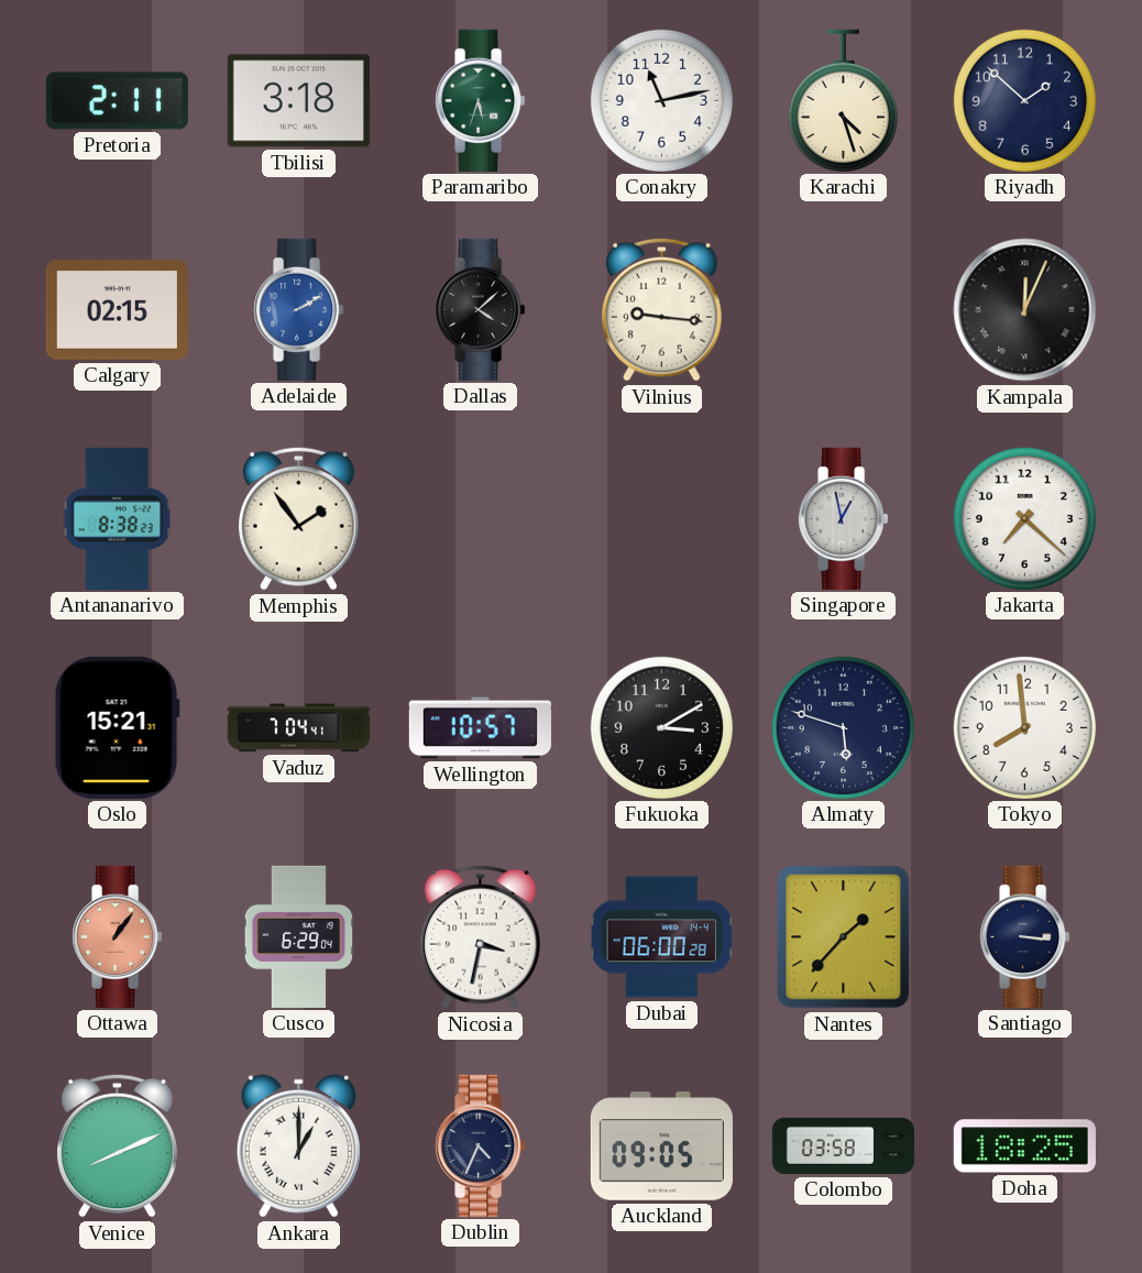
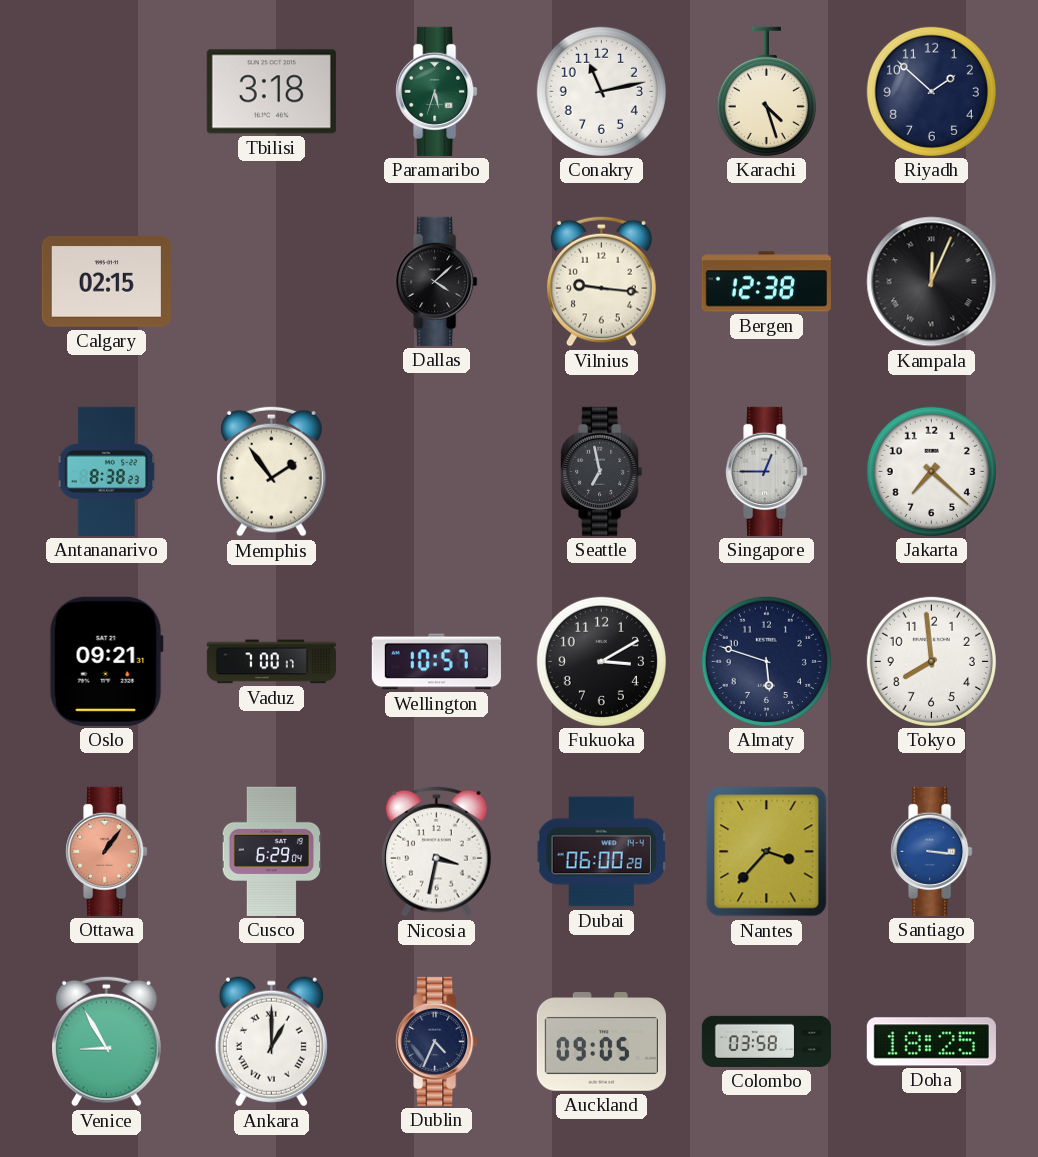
Pretoria: 2:11 -> none (117, 101)
Adelaide: 2:10 -> none (299, 309)
Bergen: none -> 12:38 (766, 282)
Seattle: none -> 6:58 (602, 471)
Singapore: 12:58 -> 12:45 (767, 471)
Oslo: 15:21 -> 09:21 (106, 661)
Vaduz: 7:04 -> 7:00 (271, 662)
Nantes: 1:37 -> 3:37 (767, 852)
Santiago dial: navy -> blue (932, 851)
Venice: 8:11 -> 8:55 (107, 1041)
